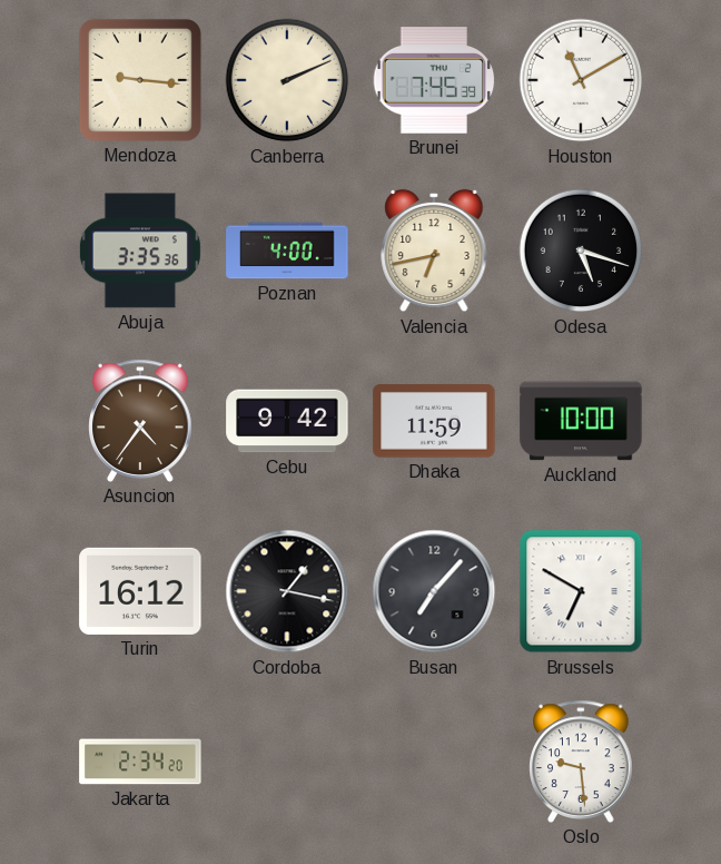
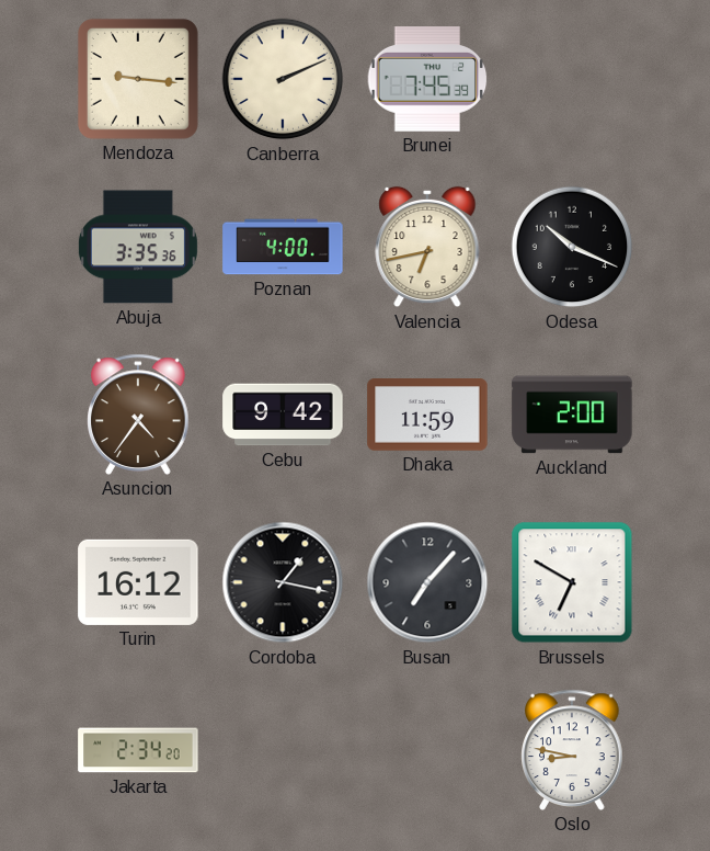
Houston: 11:10 -> none (581, 80)
Odesa: 5:18 -> 10:19 (572, 247)
Auckland: 10:00 -> 2:00 (572, 415)
Oslo: 9:29 -> 8:47 (572, 750)
